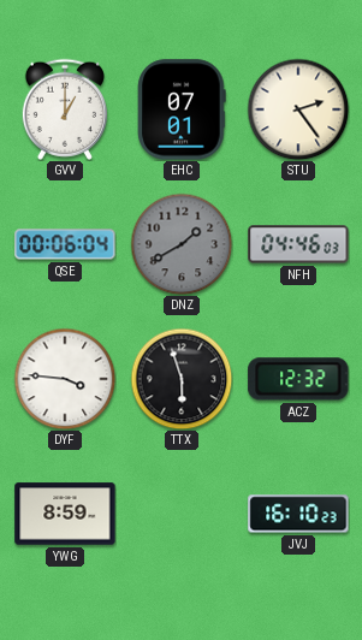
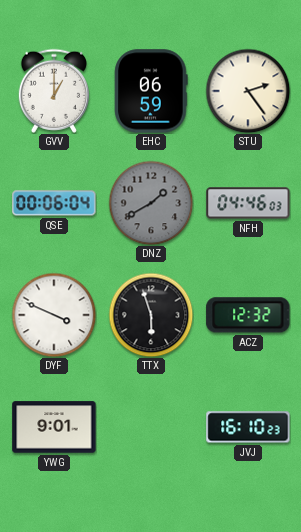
EHC: 07:01 -> 06:59 (151, 91)
DYF: 3:46 -> 3:49 (54, 315)
YWG: 8:59 -> 9:01 (54, 427)
